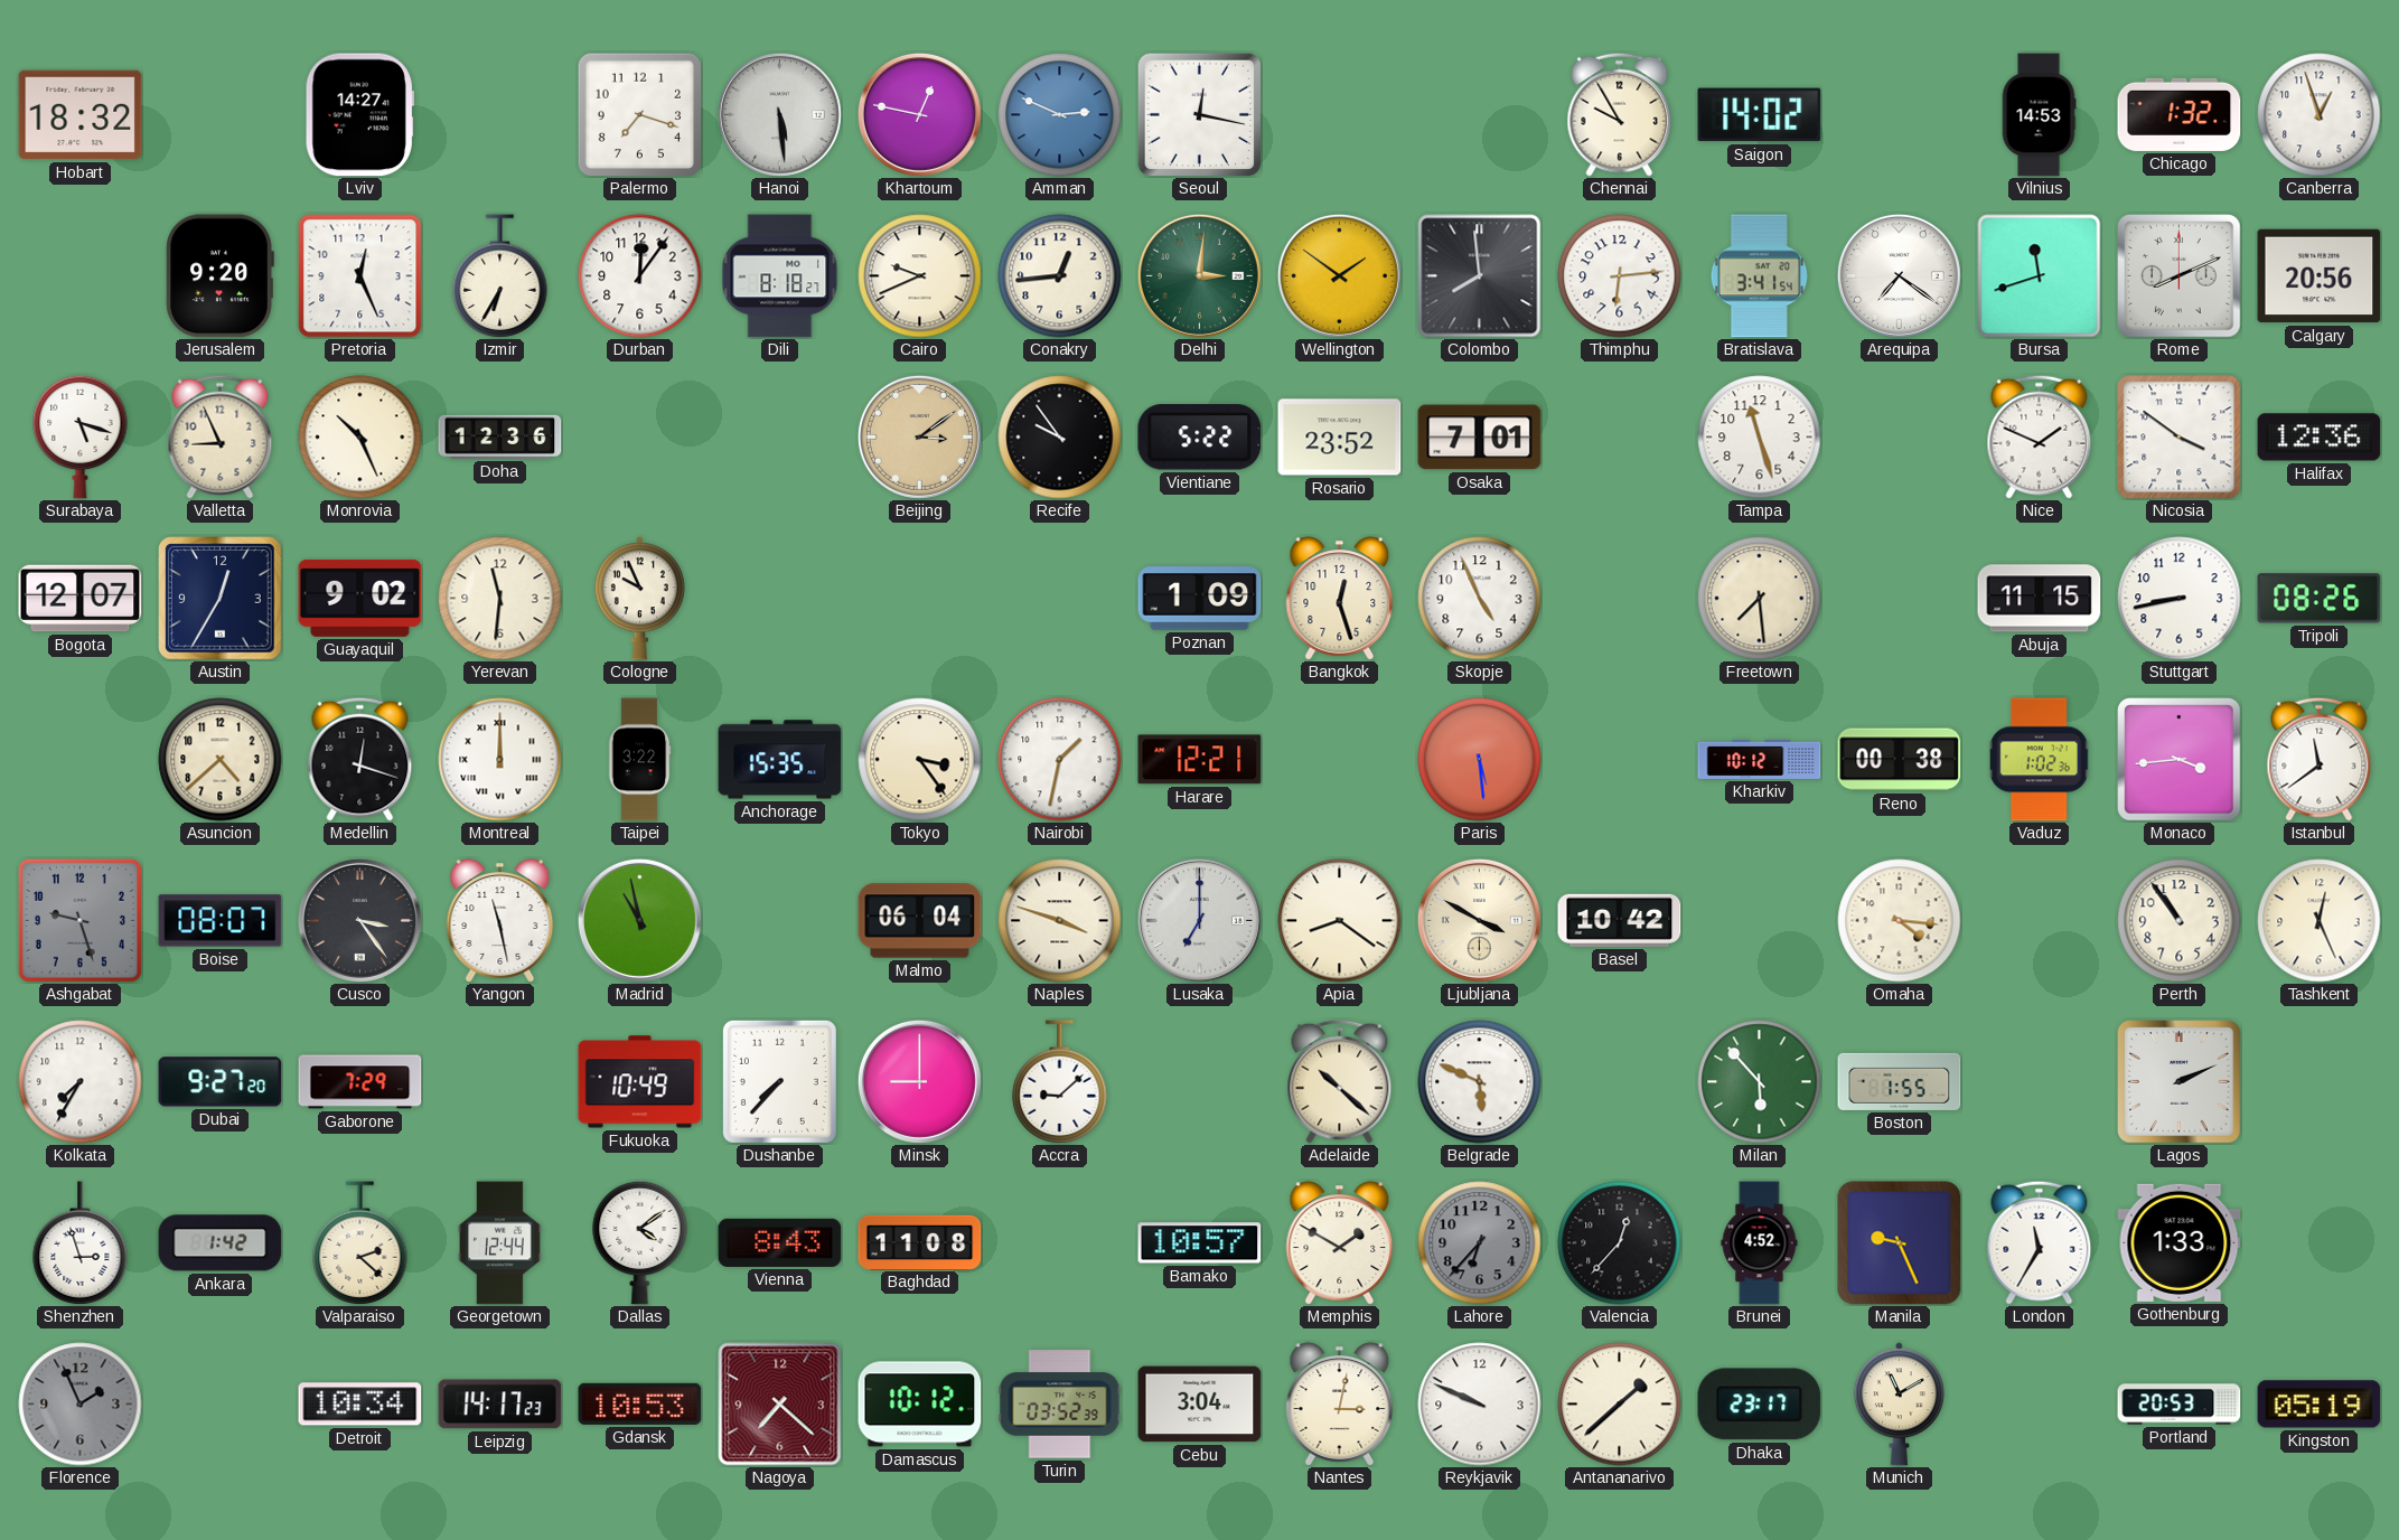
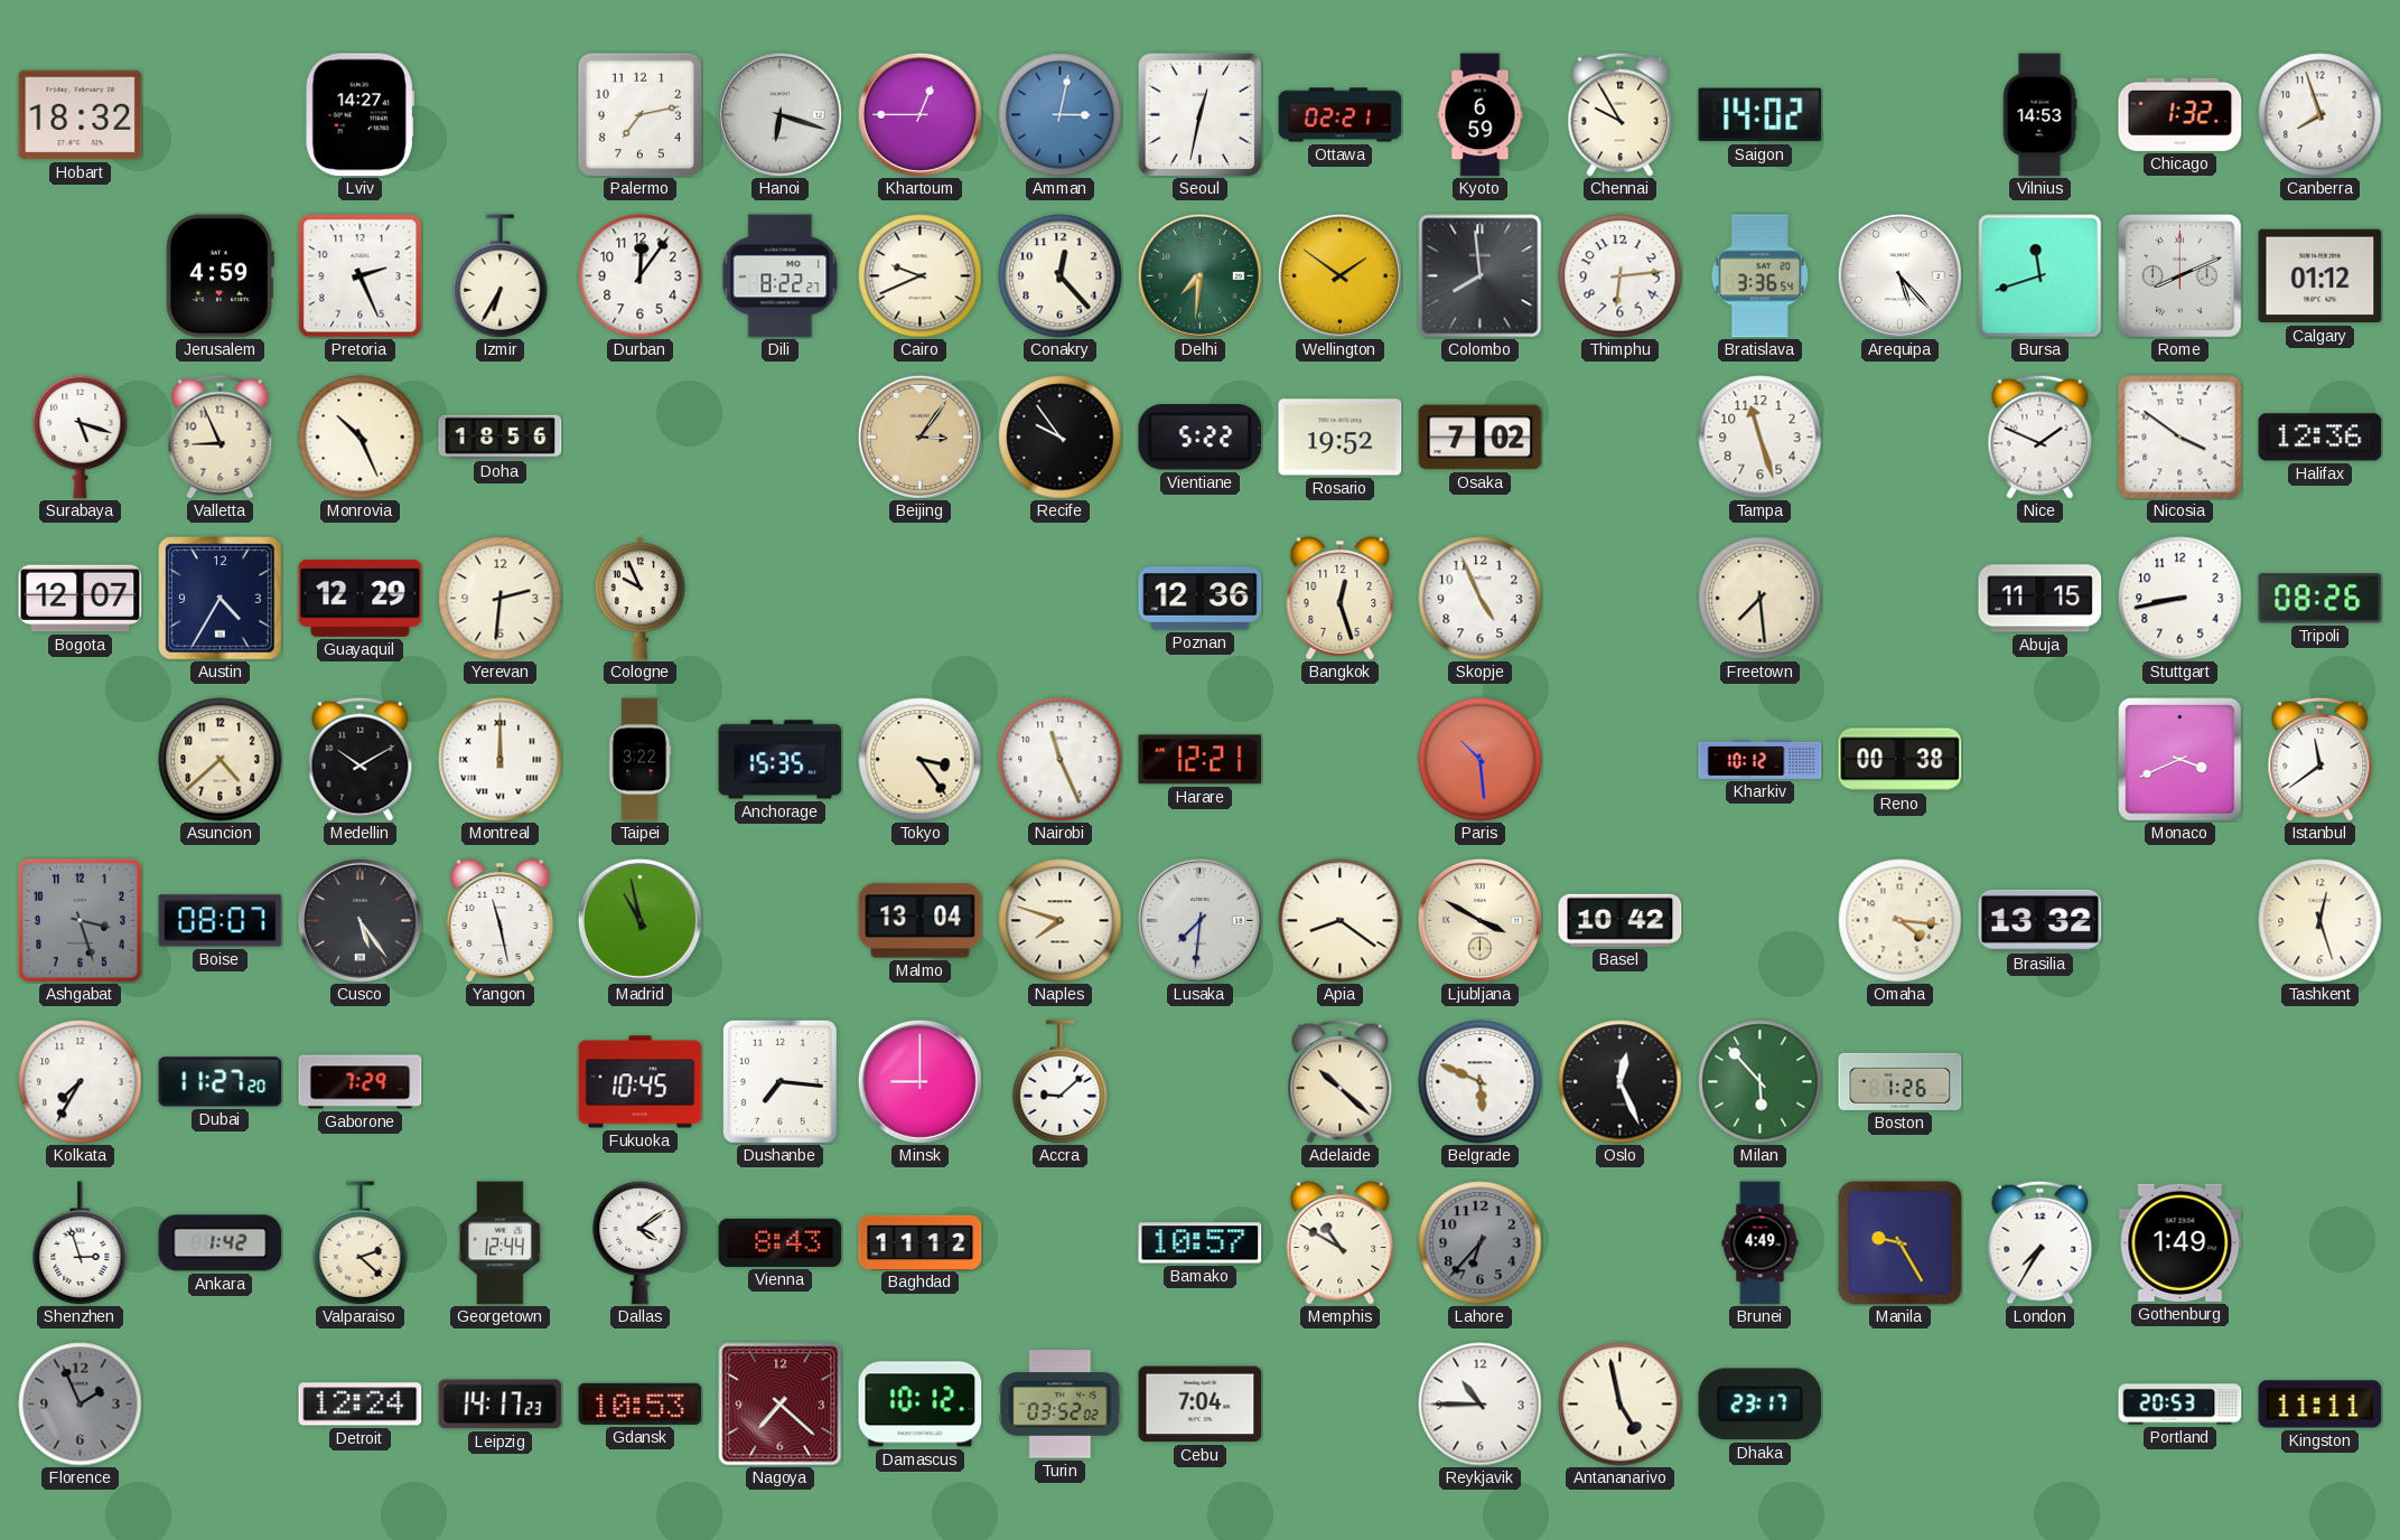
Palermo: 7:18 -> 7:13 (639, 114)
Hanoi: 5:29 -> 6:18 (779, 114)
Khartoum: 12:47 -> 12:45 (919, 114)
Amman: 2:49 -> 3:02 (1061, 115)
Seoul: 12:17 -> 12:32 (1199, 114)
Ottawa: none -> 02:21 (1341, 115)
Kyoto: none -> 6:59 (1481, 115)
Canberra: 12:57 -> 7:57 (2320, 115)
Jerusalem: 9:20 -> 4:59 (220, 276)
Pretoria: 12:26 -> 2:26 (361, 276)
Dili: 8:18 -> 8:22 (781, 276)
Conakry: 12:44 -> 12:23 (1061, 276)
Delhi: 3:01 -> 7:31 (1199, 275)
Bratislava: 3:41 -> 3:36 (1759, 276)
Arequipa: 7:21 -> 5:23 (1899, 275)
Calgary: 20:56 -> 01:12 (2320, 276)
Doha: 12:36 -> 18:56 (501, 436)
Beijing: 3:09 -> 3:06 (919, 436)
Rosario: 23:52 -> 19:52 (1341, 438)
Osaka: 7:01 -> 7:02 (1481, 438)
Austin: 12:35 -> 4:35 (221, 599)
Guayaquil: 9:02 -> 12:29 (361, 598)
Yerevan: 11:31 -> 2:31 (501, 599)
Poznan: 1:09 -> 12:36 (1201, 599)
Medellin: 12:18 -> 10:10 (361, 759)
Nairobi: 1:32 -> 11:26 (1061, 760)
Paris: 5:29 -> 10:29 (1481, 760)
Vaduz: 1:02 -> none (2040, 760)
Monaco: 3:44 -> 3:41 (2180, 760)
Ashgabat: 9:27 -> 3:27 (80, 920)
Cusco: 3:24 -> 5:24 (359, 920)
Malmo: 06:04 -> 13:04 (921, 921)
Naples: 3:48 -> 7:48 (1061, 921)
Lusaka: 7:00 -> 7:31 (1199, 920)
Brasilia: none -> 13:32 (2041, 920)
Perth: 10:54 -> none (2180, 921)
Tashkent: 12:26 -> 12:27 (2320, 921)
Dubai: 9:27 -> 11:27 (221, 1082)
Fukuoka: 10:49 -> 10:45 (641, 1082)
Dushanbe: 7:37 -> 7:16 (779, 1081)
Oslo: none -> 12:26 (1621, 1082)
Boston: 1:55 -> 1:26 (1901, 1081)
Lagos: 2:11 -> none (2180, 1082)
Baghdad: 11:08 -> 11:12 (921, 1242)
Memphis: 1:50 -> 10:50 (1341, 1243)
Valencia: 12:37 -> none (1620, 1243)
Brunei: 4:52 -> 4:49 (1761, 1243)
Manila: 9:26 -> 9:25 (1901, 1243)
London: 11:35 -> 7:35 (2041, 1242)
Gothenburg: 1:33 -> 1:49 (2180, 1242)
Detroit: 10:34 -> 12:24 (361, 1405)
Turin: 03:52:39 -> 03:52:02 (1061, 1405)
Cebu: 3:04 -> 7:04 (1201, 1405)
Nantes: 3:02 -> none (1340, 1405)
Reykjavik: 9:49 -> 10:45 (1481, 1405)
Antananarivo: 1:38 -> 4:58 (1621, 1405)
Munich: 11:10 -> none (1899, 1405)
Kingston: 05:19 -> 11:11 (2320, 1405)
